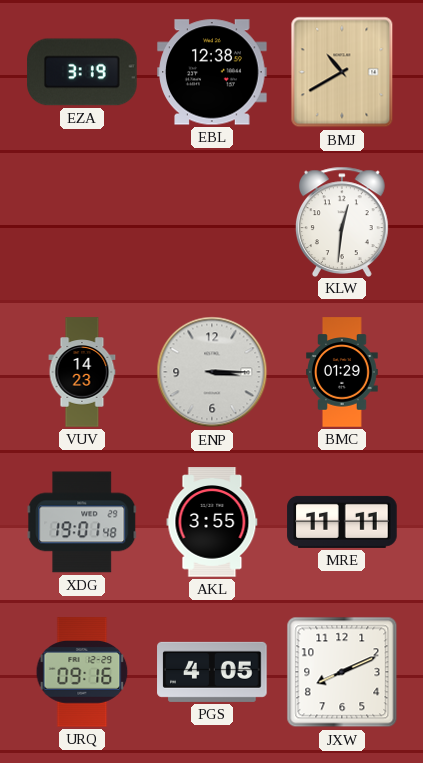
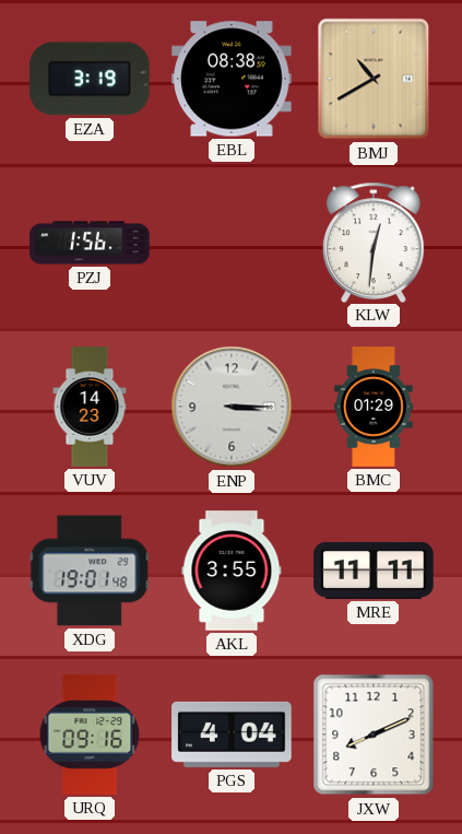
EBL: 12:38 -> 08:38 (232, 79)
PZJ: none -> 1:56 (90, 243)
PGS: 4:05 -> 4:04 (232, 735)
